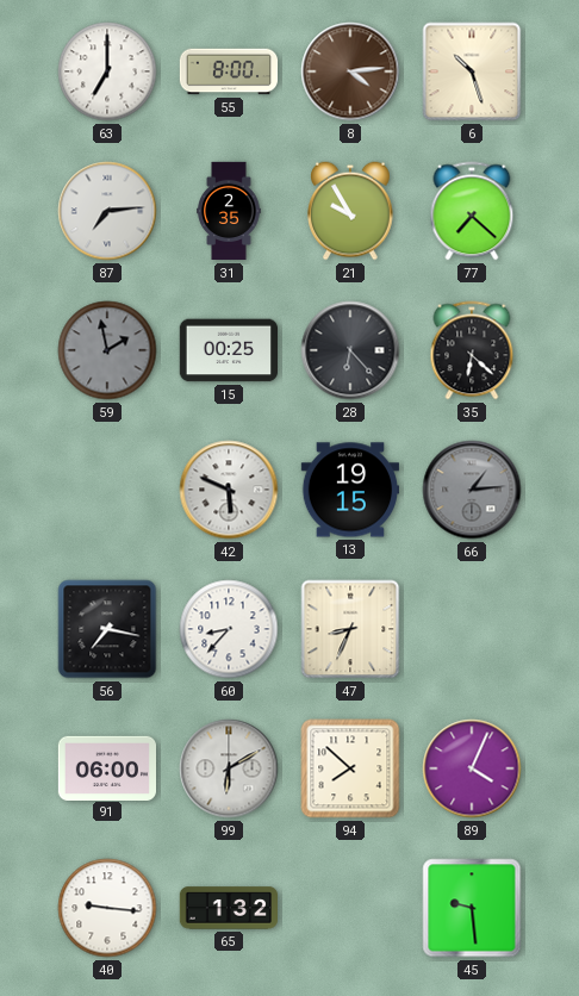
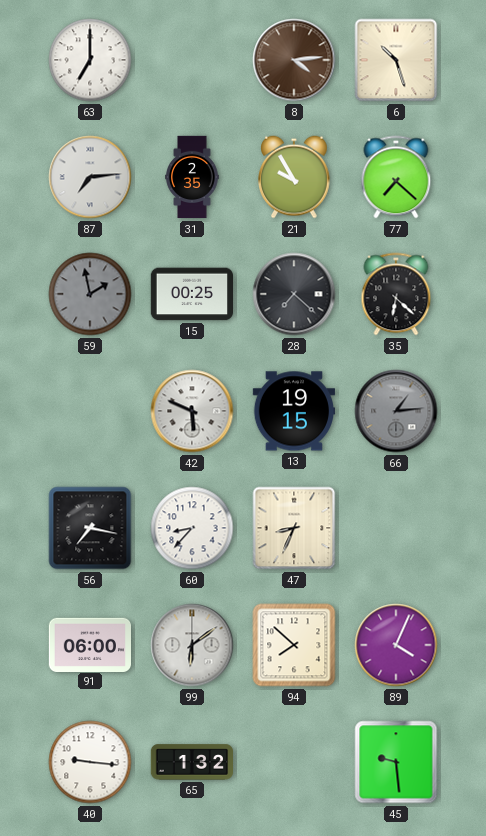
55: 8:00 -> none (229, 71)
28: 6:23 -> 7:22 (294, 294)
99: 6:10 -> 6:09 (192, 645)
